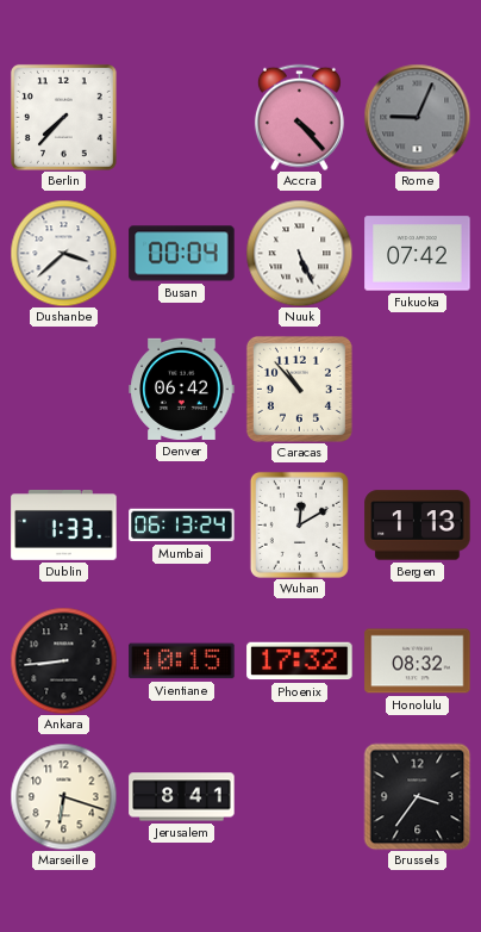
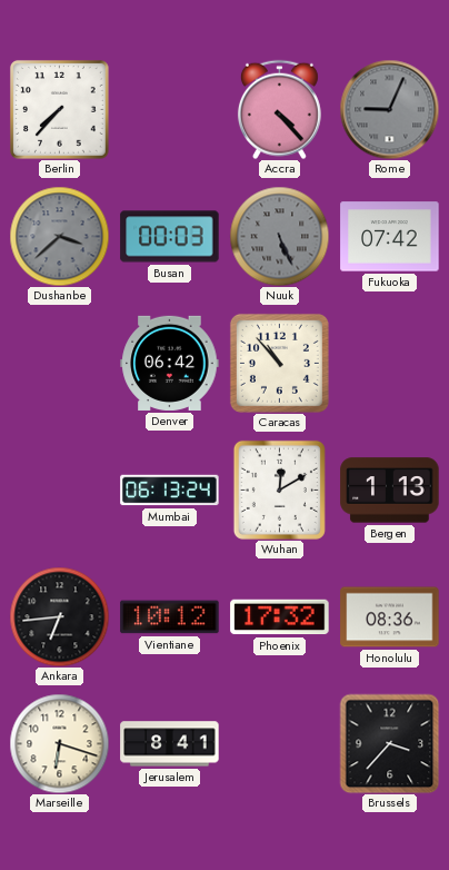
Dushanbe dial: white -> grey (59, 236)
Busan: 00:04 -> 00:03 (170, 237)
Nuuk dial: white -> grey (279, 236)
Dublin: 1:33 -> none (64, 526)
Ankara: 8:44 -> 6:44 (59, 616)
Vientiane: 10:15 -> 10:12 (170, 617)
Honolulu: 08:32 -> 08:36 (390, 617)
Brussels: 3:36 -> 3:37 (389, 743)
